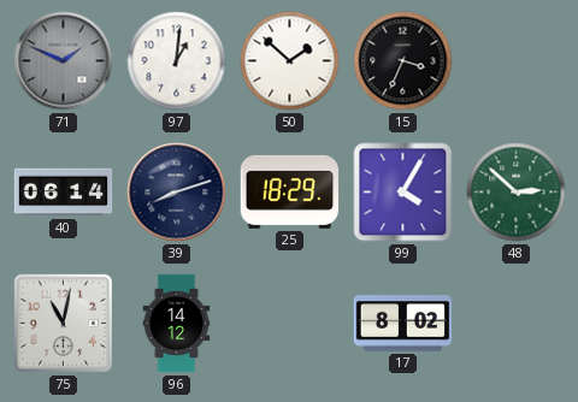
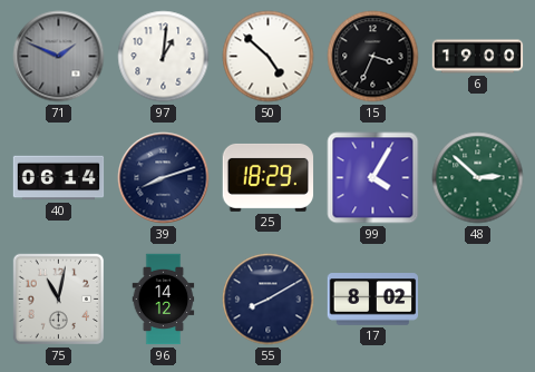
50: 1:52 -> 4:52 (269, 57)
6: none -> 19:00 (478, 57)
55: none -> 8:10 (269, 300)
